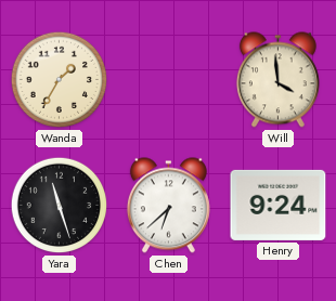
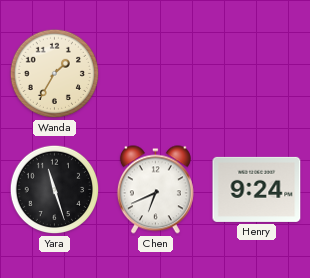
Will: 3:59 -> none (277, 80)
Chen: 6:38 -> 6:41 (155, 190)
